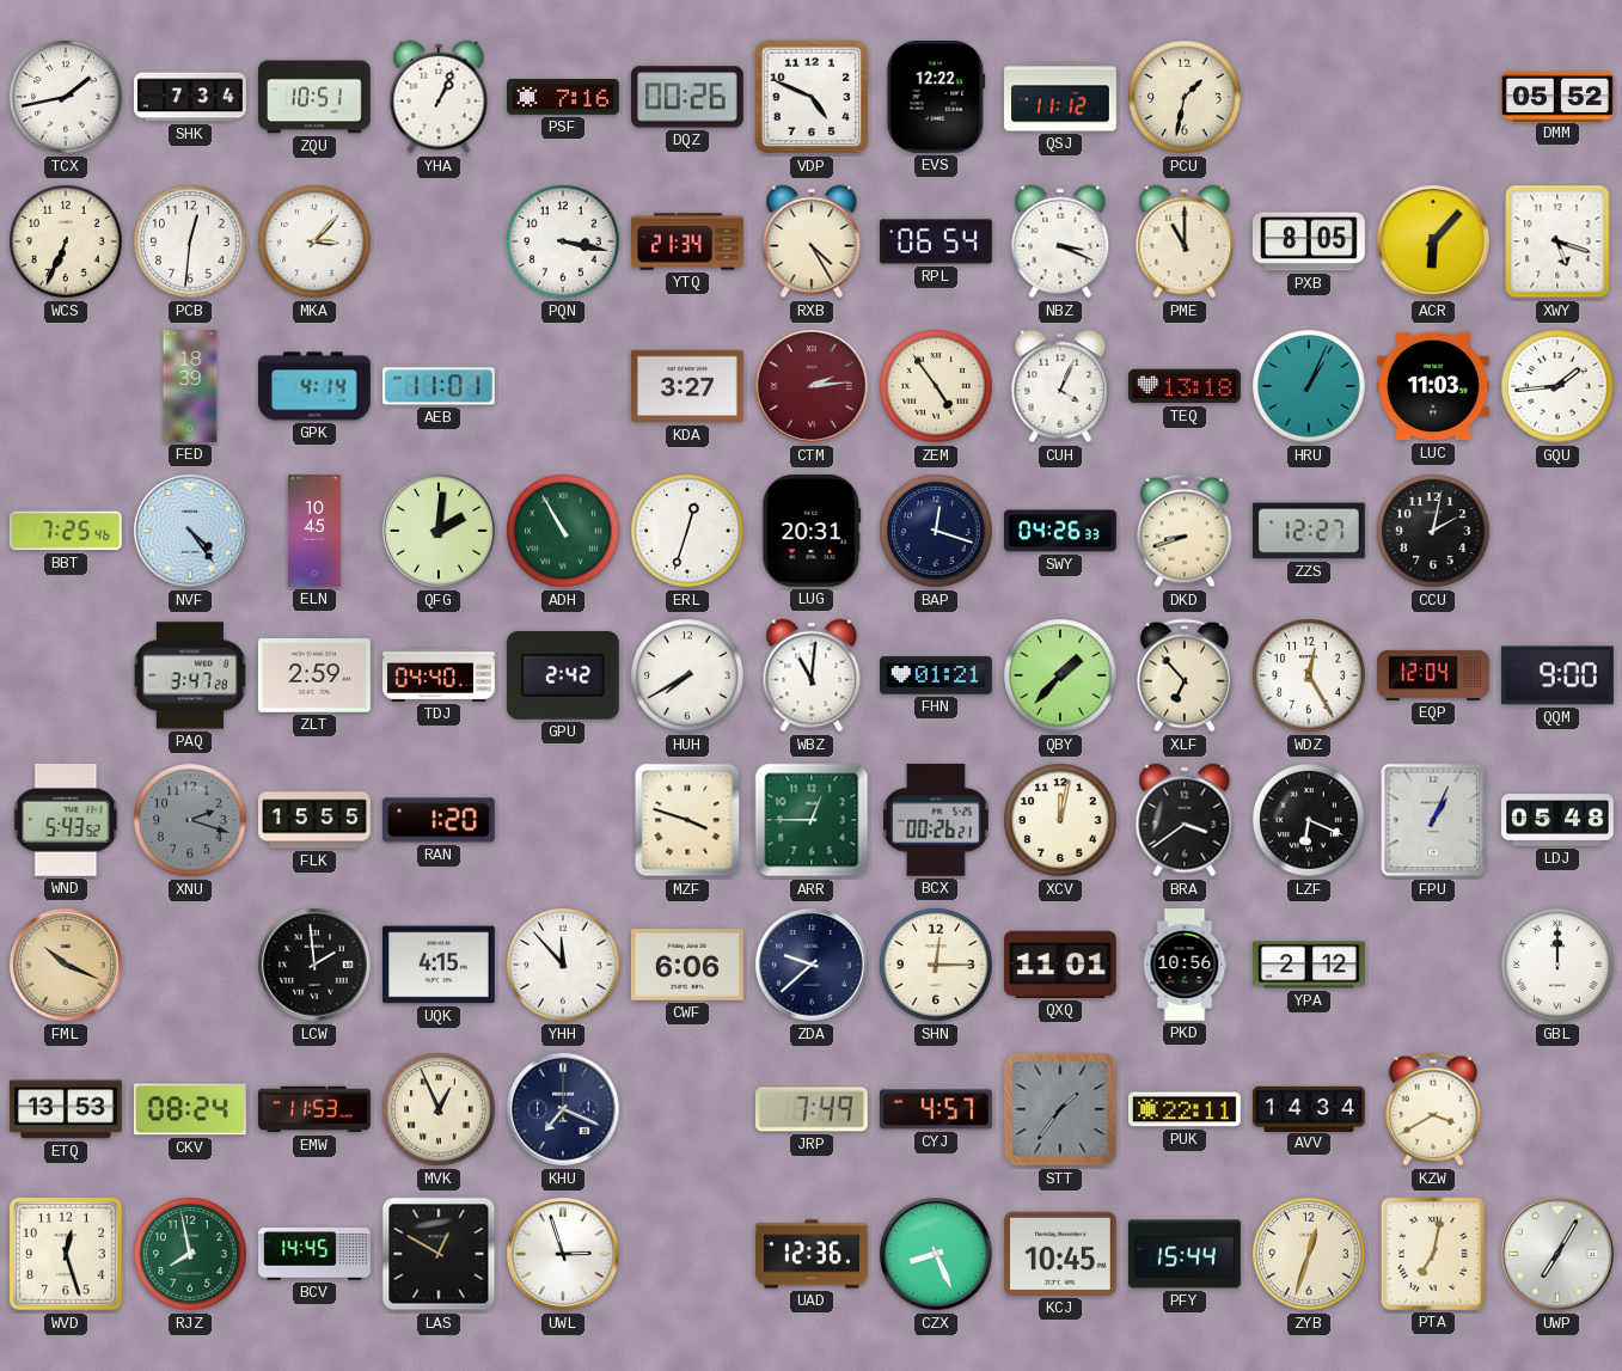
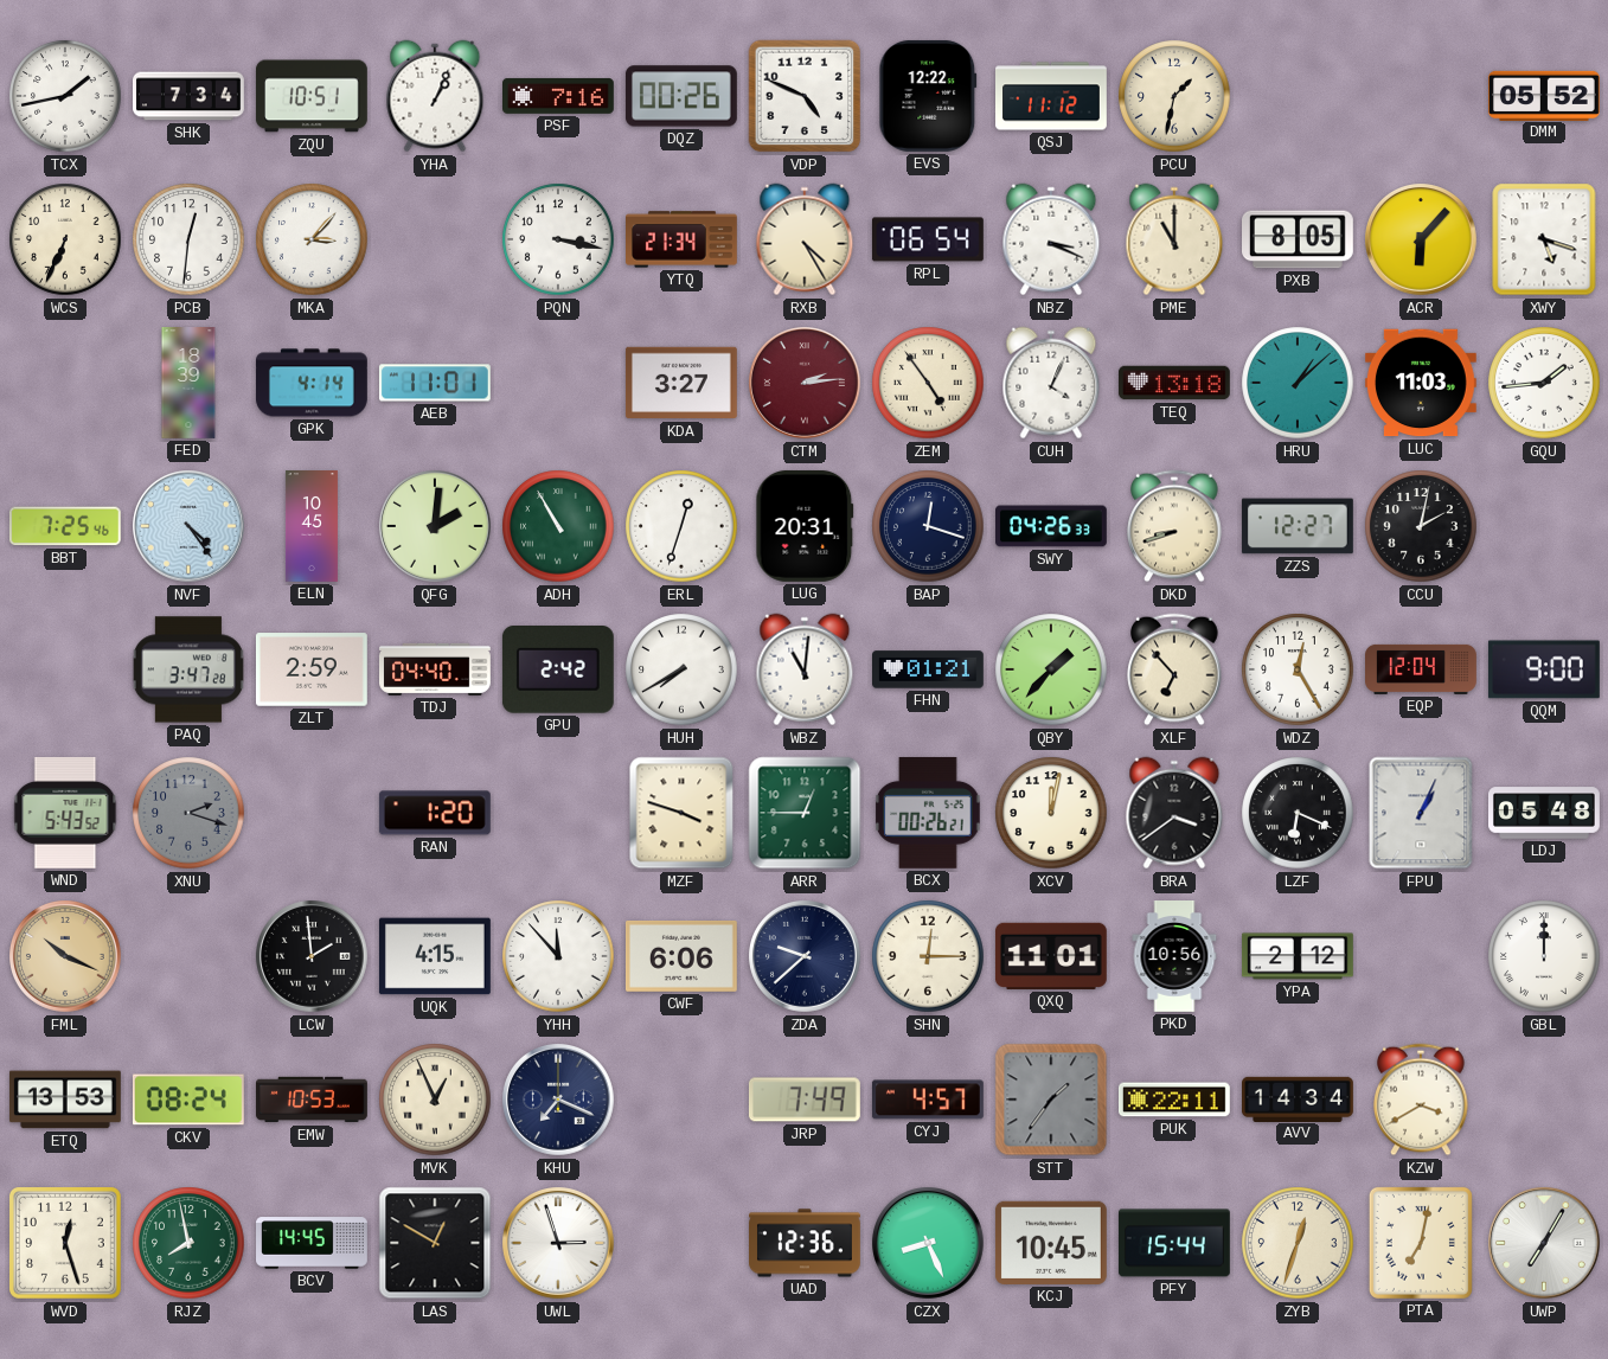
HRU: 1:04 -> 1:08 (1298, 383)
FLK: 15:55 -> none (316, 820)
EMW: 11:53 -> 10:53 (313, 1100)
